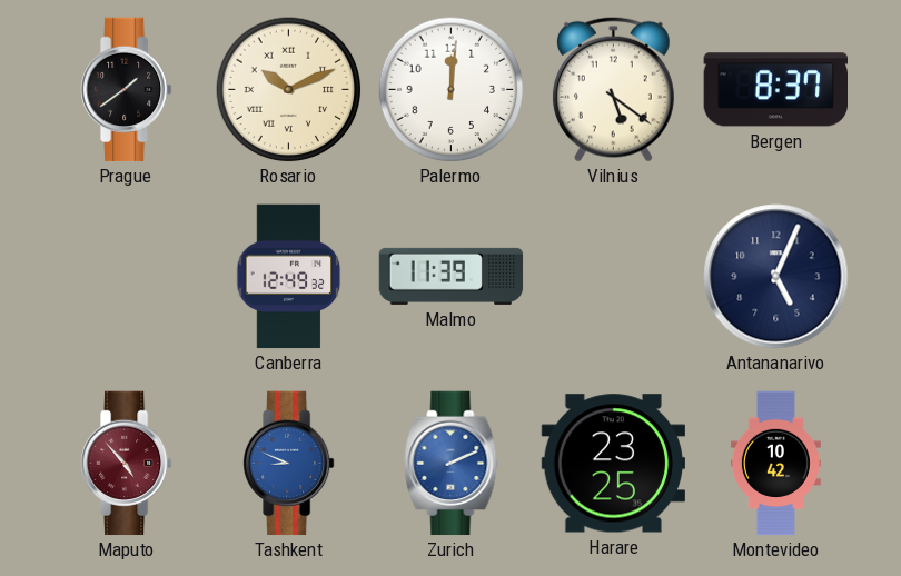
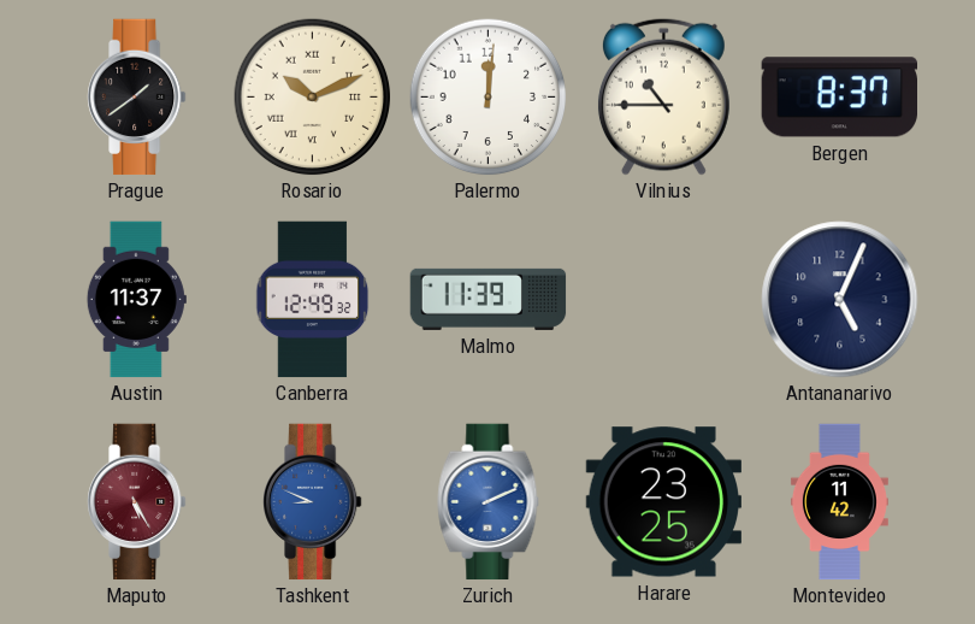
Vilnius: 5:21 -> 10:45 (663, 96)
Austin: none -> 11:37 (136, 300)
Maputo: 4:53 -> 5:25 (137, 502)
Montevideo: 10:42 -> 11:42 (839, 502)
